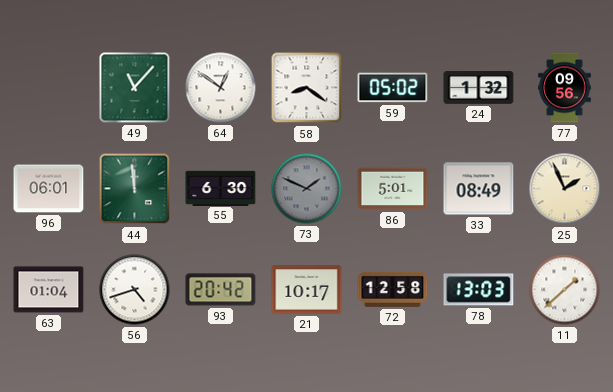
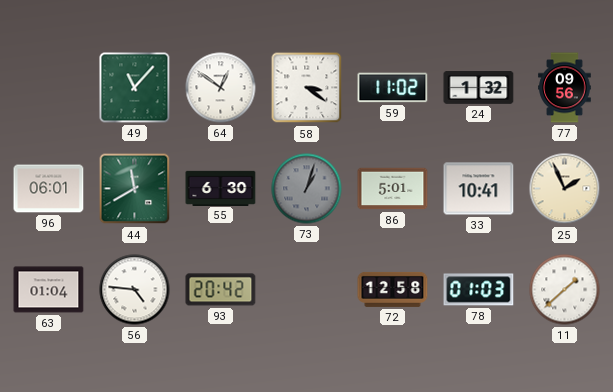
58: 8:21 -> 3:21 (307, 88)
59: 05:02 -> 11:02 (393, 88)
44: 11:59 -> 11:40 (135, 189)
73: 1:49 -> 1:03 (307, 189)
33: 08:49 -> 10:41 (479, 189)
56: 4:42 -> 4:46 (135, 290)
21: 10:17 -> none (307, 290)
78: 13:03 -> 01:03 (479, 290)
